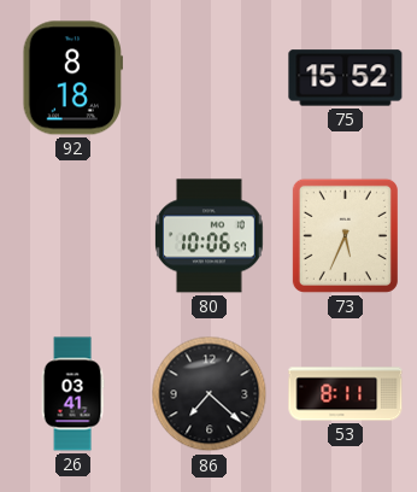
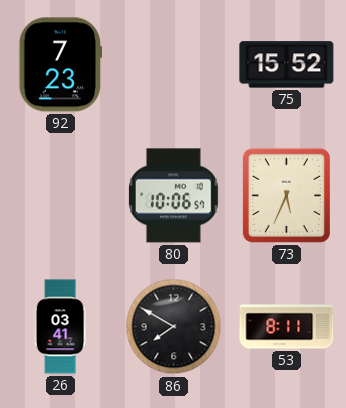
92: 8:18 -> 7:23 (60, 65)
86: 7:22 -> 7:50 (174, 327)
